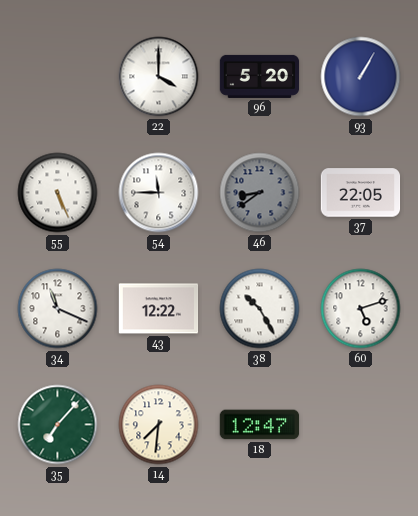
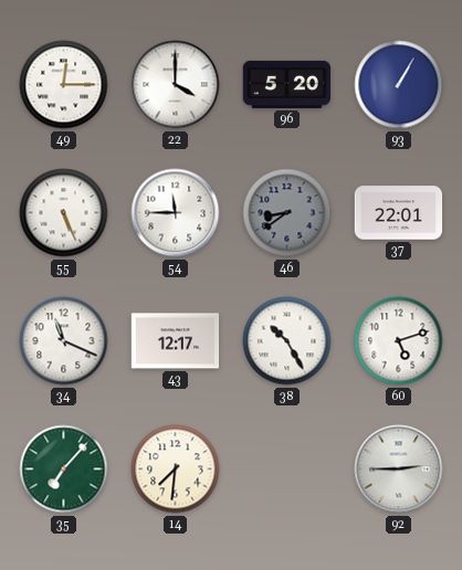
49: none -> 12:15 (64, 85)
37: 22:05 -> 22:01 (399, 213)
43: 12:22 -> 12:17 (176, 341)
18: 12:47 -> none (260, 425)
92: none -> 2:45 (399, 469)
